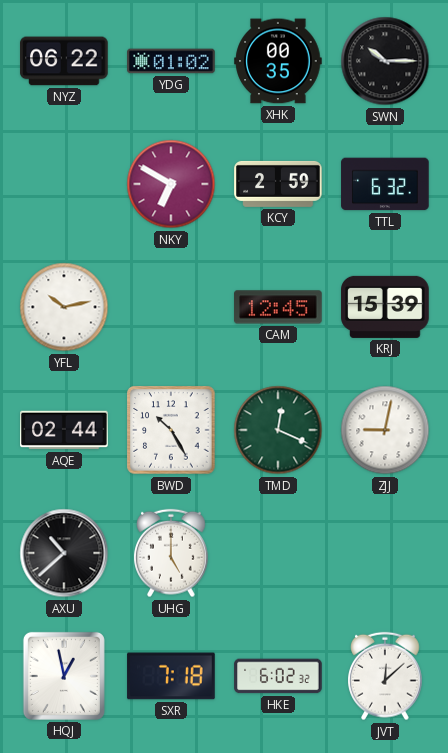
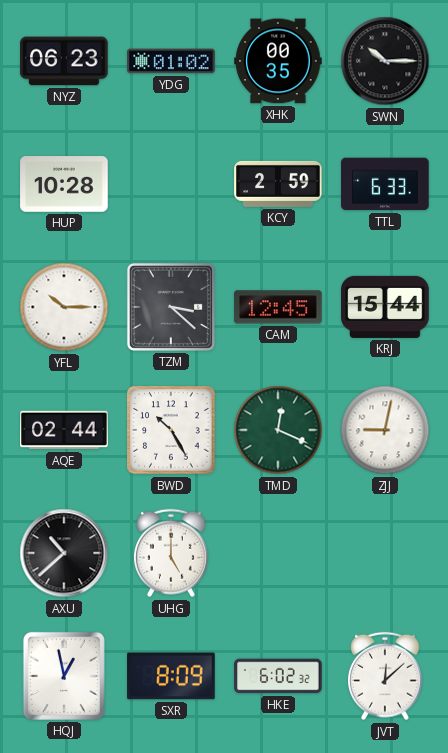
NYZ: 06:22 -> 06:23 (64, 61)
HUP: none -> 10:28 (64, 184)
NKY: 6:50 -> none (171, 184)
TTL: 6:32 -> 6:33 (385, 184)
YFL: 10:13 -> 10:15 (64, 307)
TZM: none -> 3:22 (171, 307)
KRJ: 15:39 -> 15:44 (385, 307)
SXR: 7:18 -> 8:09 (171, 676)
